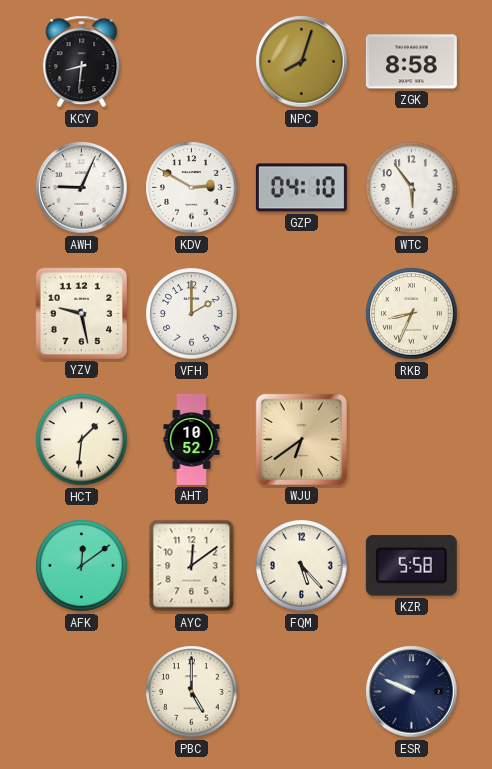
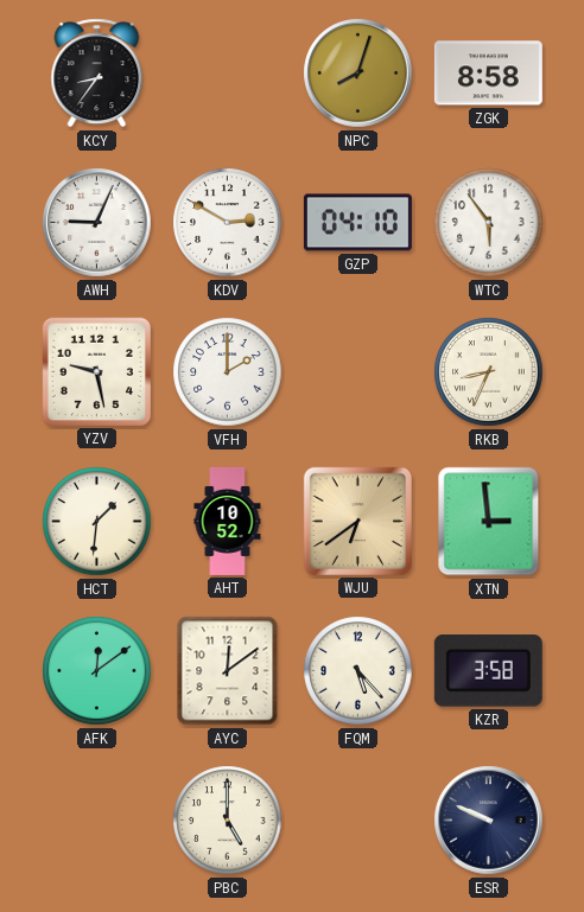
KCY: 8:31 -> 8:36 (97, 74)
XTN: none -> 2:59 (489, 522)
KZR: 5:58 -> 3:58 (488, 671)
